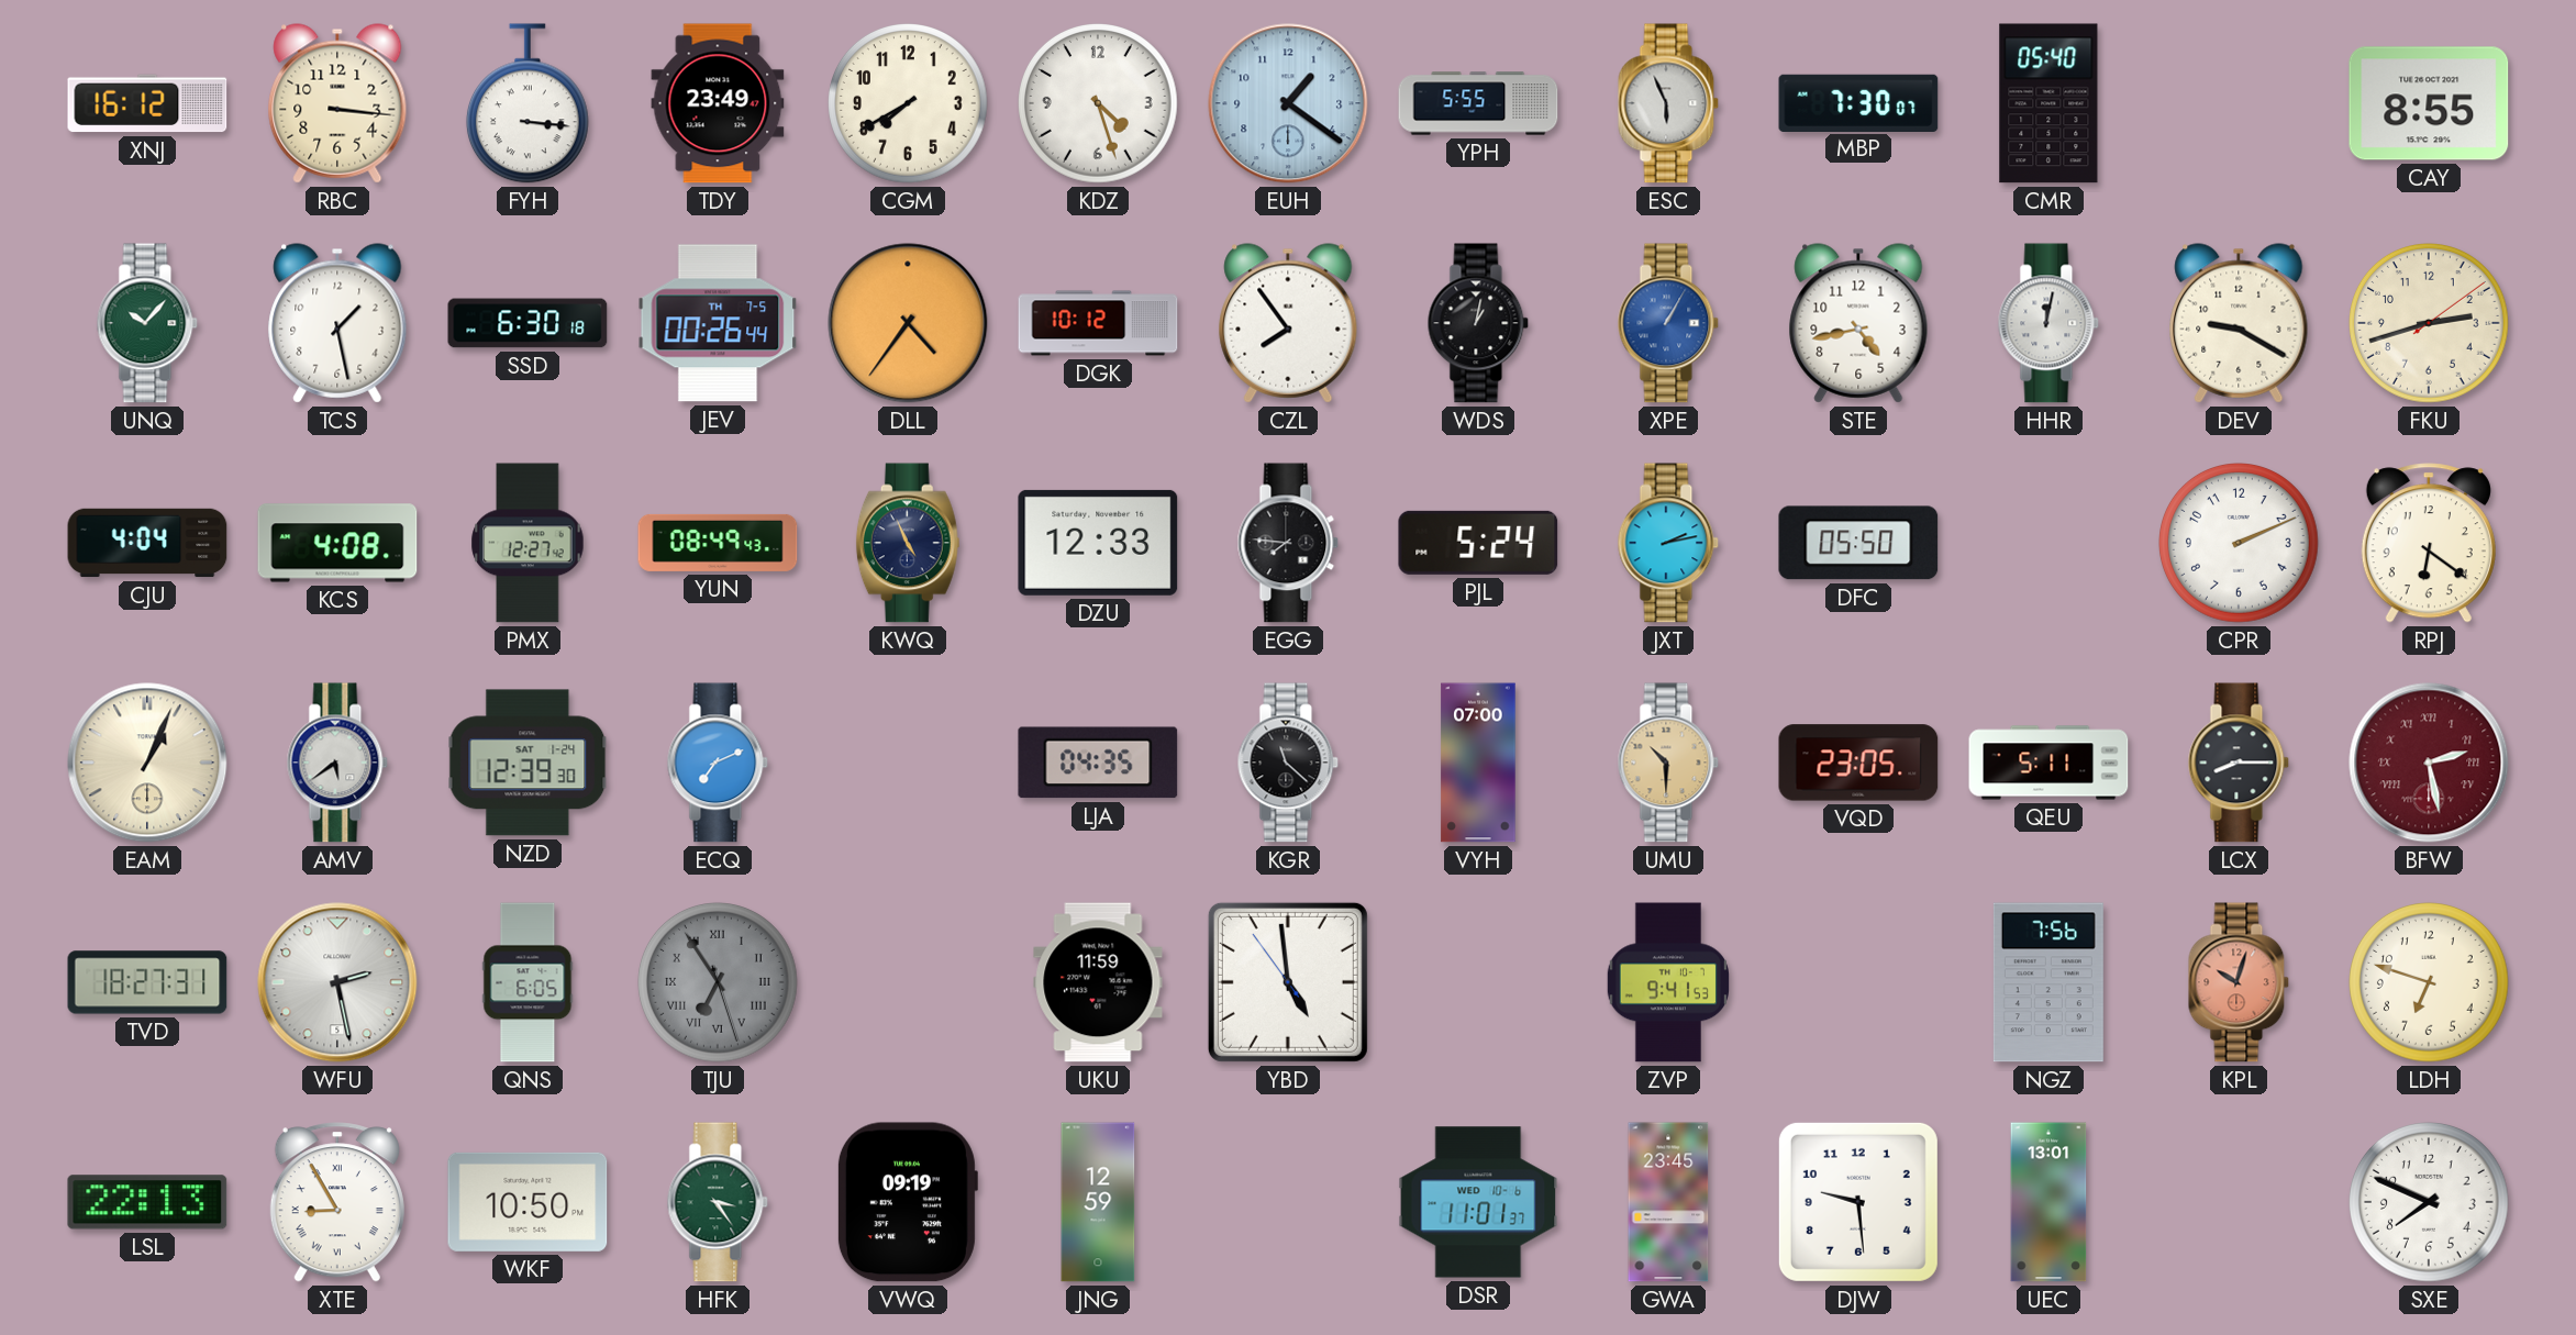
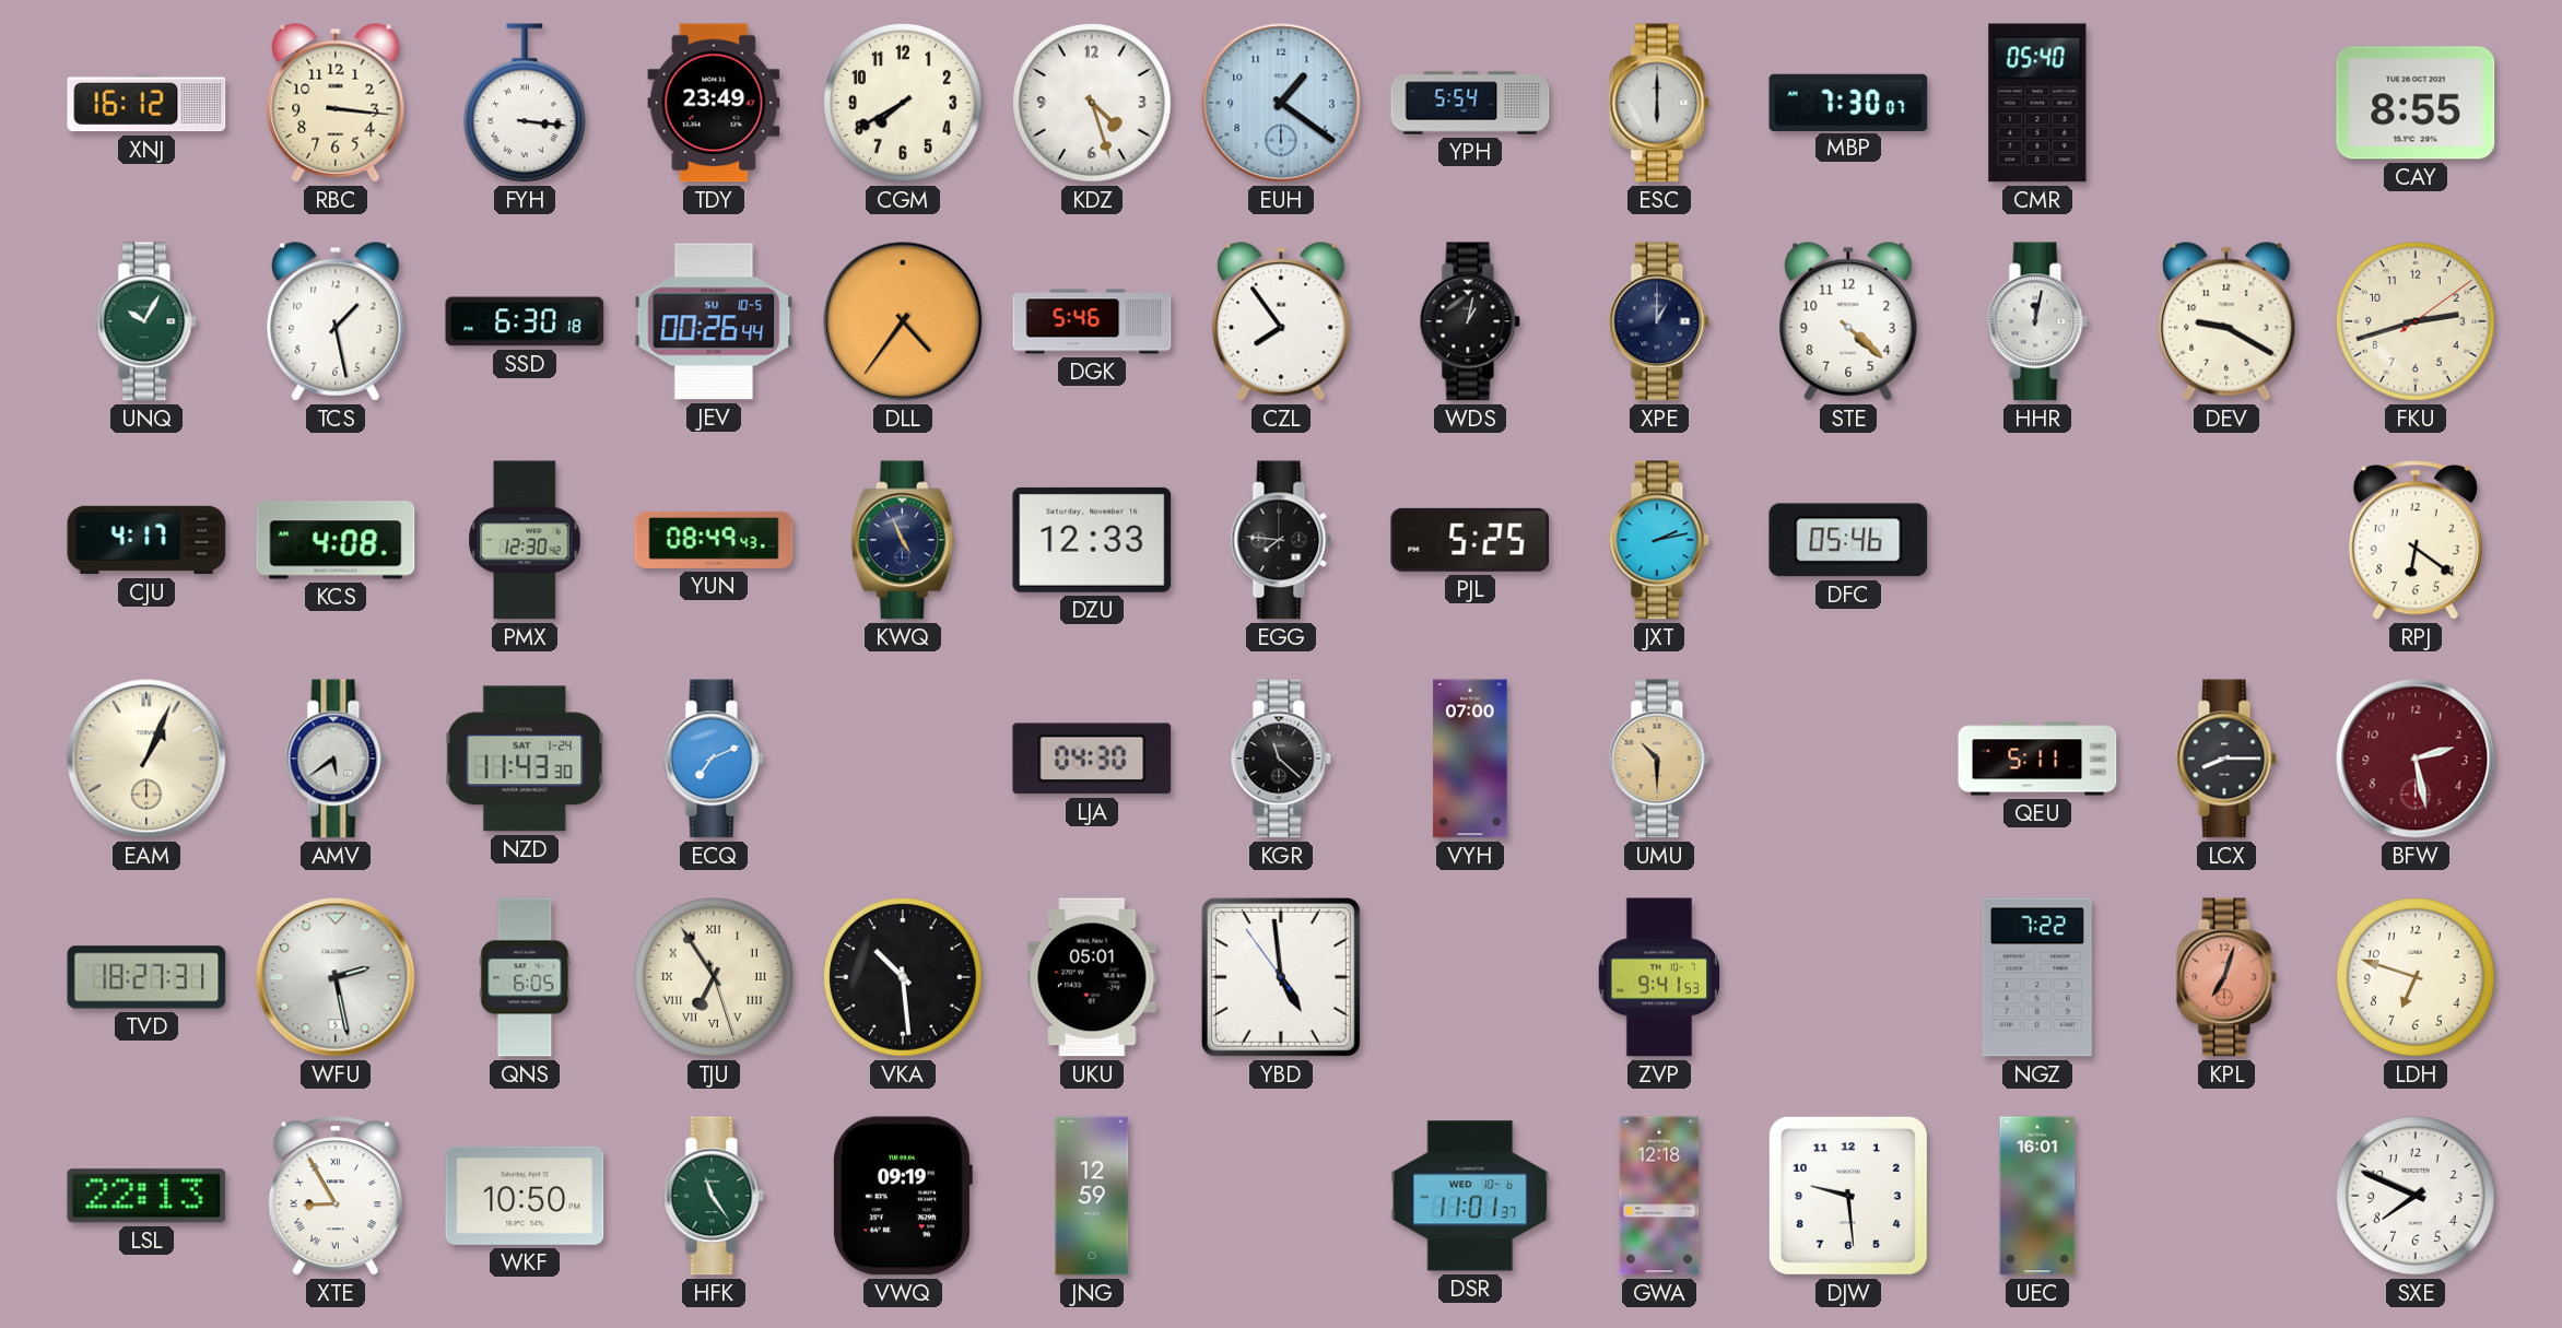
YPH: 5:55 -> 5:54 (1470, 103)
ESC: 5:56 -> 6:00 (1659, 103)
UNQ: 10:07 -> 10:05 (146, 321)
JEV date: TH 7-5 -> SU 10-5 (714, 321)
DGK: 10:12 -> 5:46 (1092, 321)
XPE: 1:05 -> 1:00 (1659, 321)
XPE dial: blue -> navy (1659, 321)
STE: 4:43 -> 4:22 (1848, 321)
CJU: 4:04 -> 4:17 (146, 540)
PMX: 12:27 -> 12:30 (525, 540)
PJL: 5:24 -> 5:25 (1470, 540)
DFC: 05:50 -> 05:46 (1848, 540)
CPR: 2:11 -> none (2240, 544)
NZD: 12:39 -> 11:43 (525, 759)
LJA: 04:35 -> 04:30 (1092, 759)
VQD: 23:05 -> none (1858, 763)
BFW numerals: Roman -> Arabic (2416, 759)
TJU dial: grey -> cream (715, 978)
VKA: none -> 10:29 (904, 978)
UKU: 11:59 -> 05:01 (1092, 977)
NGZ: 7:56 -> 7:22 (2037, 977)
KPL: 10:03 -> 7:03 (2226, 977)
HFK: 3:24 -> 11:24 (714, 1196)
GWA: 23:45 -> 12:18 (1659, 1196)
UEC: 13:01 -> 16:01 (2037, 1196)
